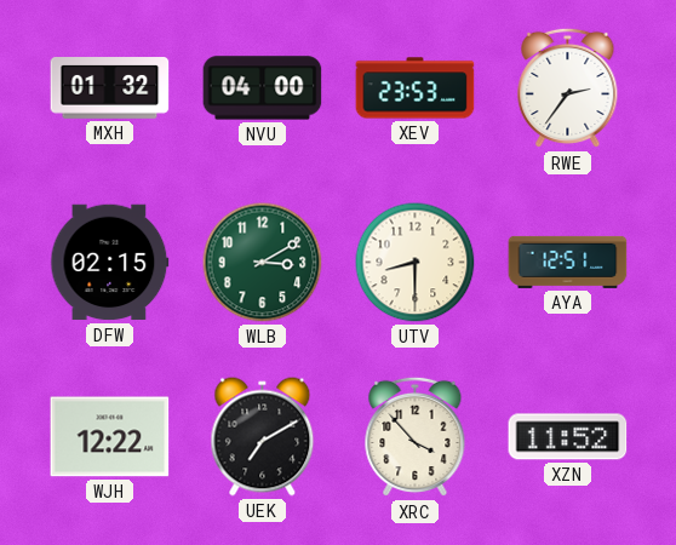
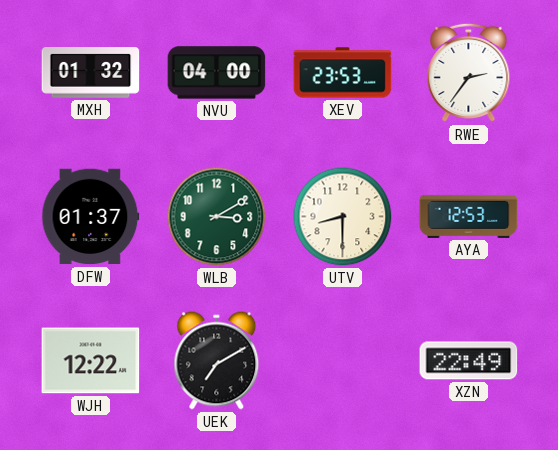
DFW: 02:15 -> 01:37 (91, 217)
AYA: 12:51 -> 12:53 (469, 216)
XRC: 3:53 -> none (416, 437)
XZN: 11:52 -> 22:49 (469, 361)
